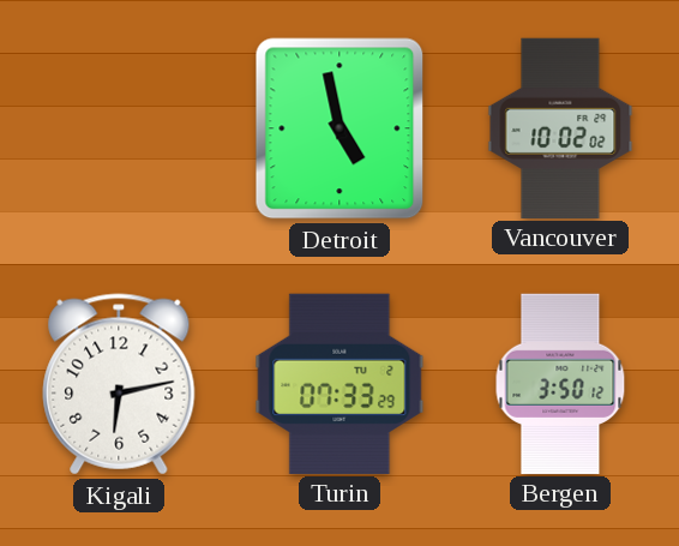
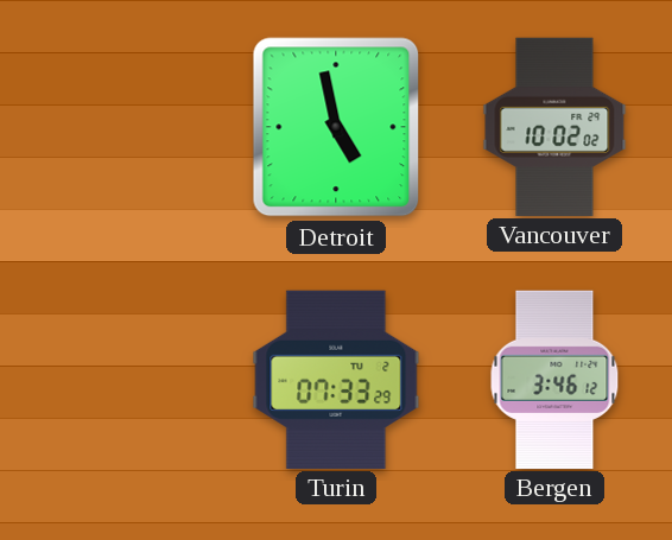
Kigali: 6:13 -> none (119, 384)
Bergen: 3:50 -> 3:46 (554, 379)
